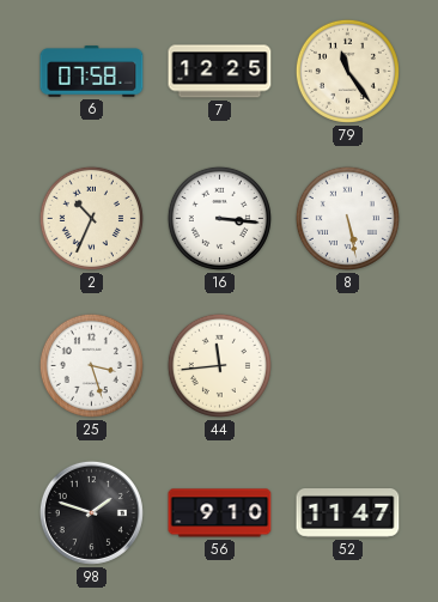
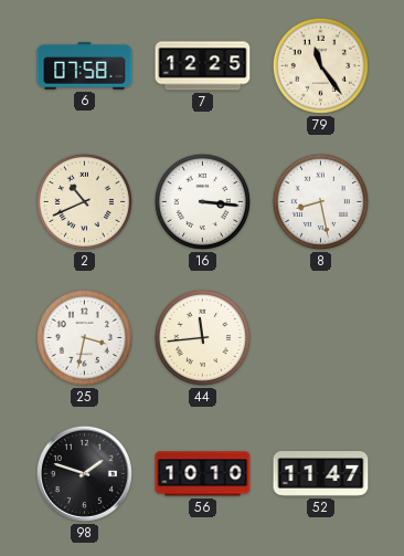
2: 10:34 -> 10:41 (84, 201)
8: 5:28 -> 8:28 (320, 201)
25: 3:27 -> 3:32 (84, 337)
56: 9:10 -> 10:10 (203, 474)
